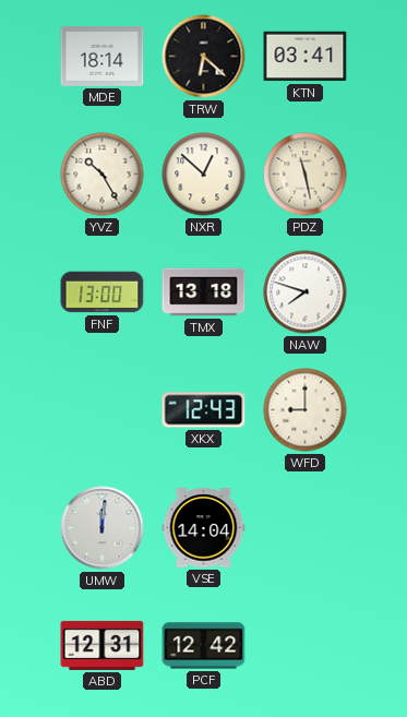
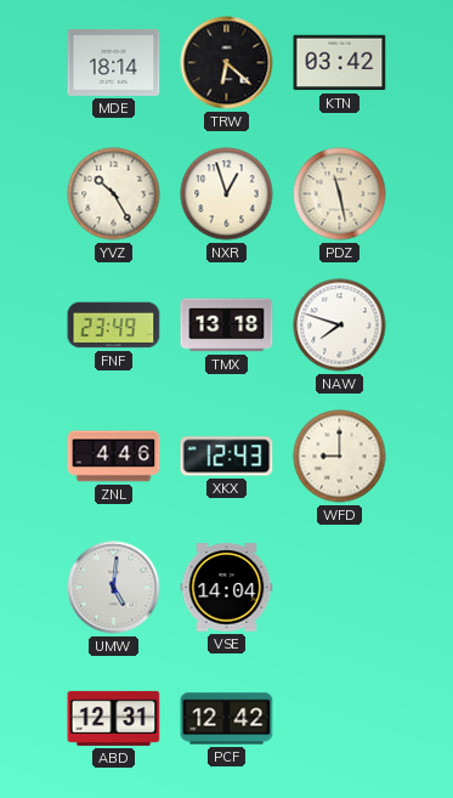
KTN: 03:41 -> 03:42 (340, 63)
NXR: 12:52 -> 12:57 (227, 194)
FNF: 13:00 -> 23:49 (114, 326)
ZNL: none -> 4:46 (114, 457)
UMW: 12:01 -> 5:01 (114, 588)
